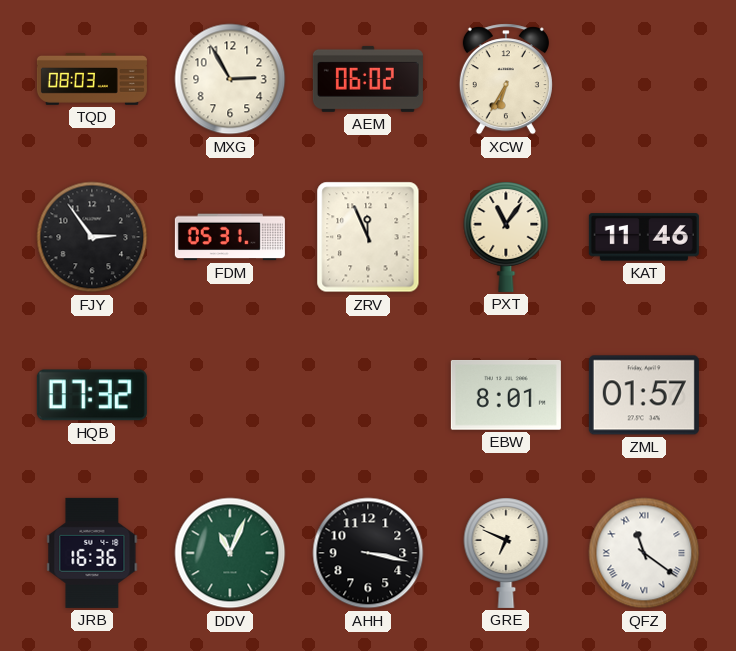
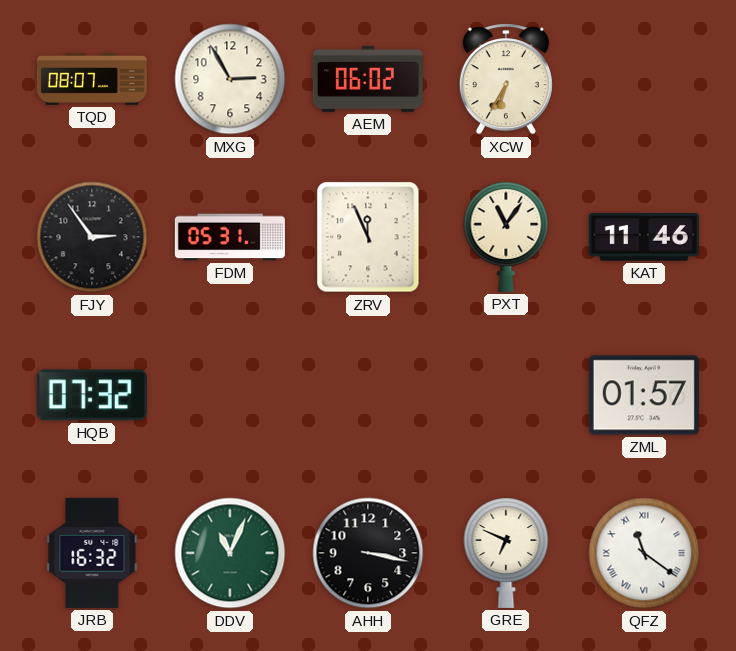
TQD: 08:03 -> 08:07 (92, 79)
EBW: 8:01 -> none (506, 395)
JRB: 16:36 -> 16:32 (92, 553)
